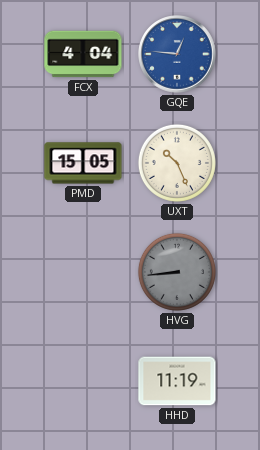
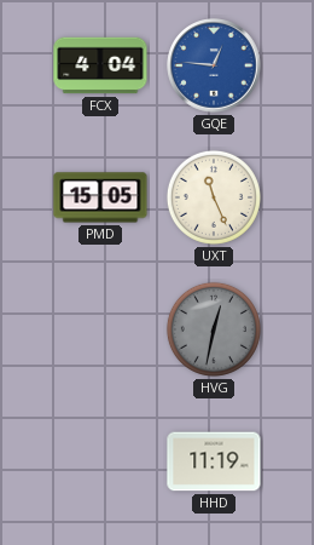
UXT: 10:26 -> 11:26 (214, 197)
HVG: 8:44 -> 12:32 (214, 329)
